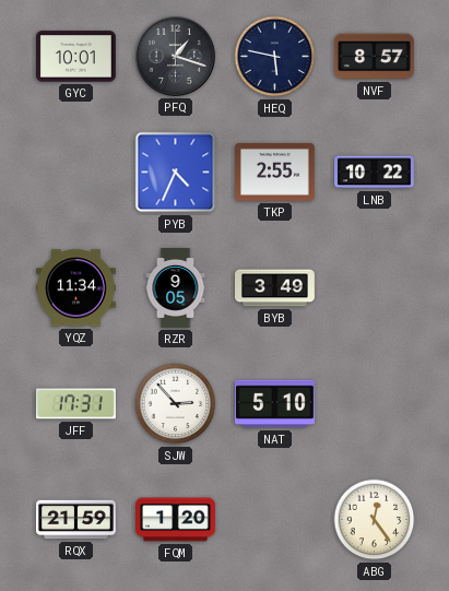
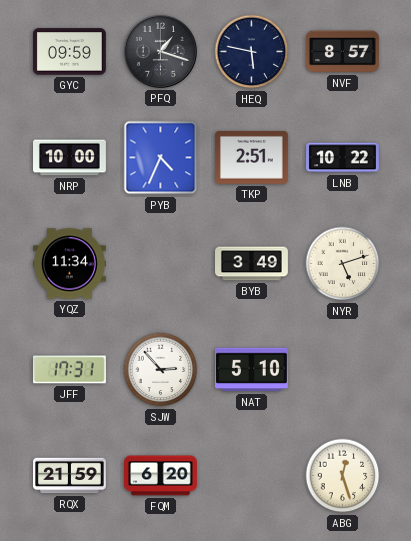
GYC: 10:01 -> 09:59 (69, 52)
NRP: none -> 10:00 (70, 158)
TKP: 2:55 -> 2:51 (251, 157)
RZR: 9:05 -> none (176, 288)
NYR: none -> 5:12 (343, 264)
FQM: 1:20 -> 6:20 (161, 476)
ABG: 12:24 -> 12:27 (343, 476)
